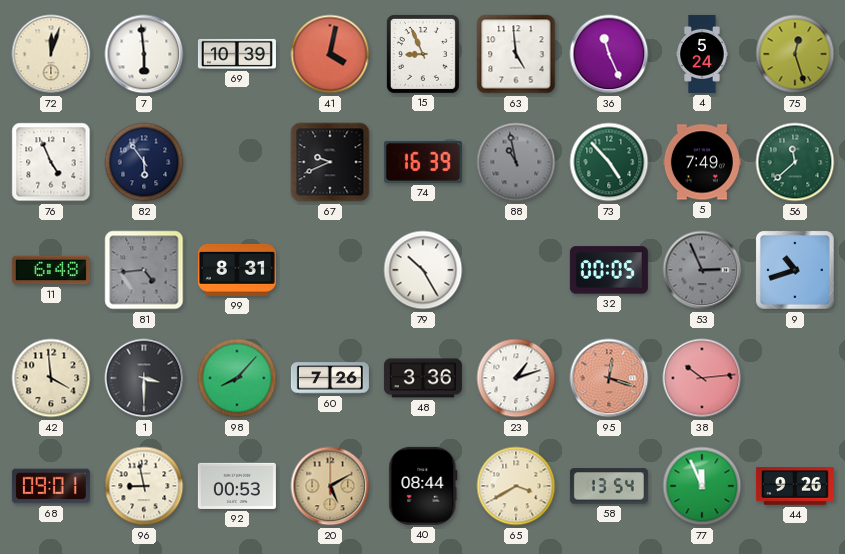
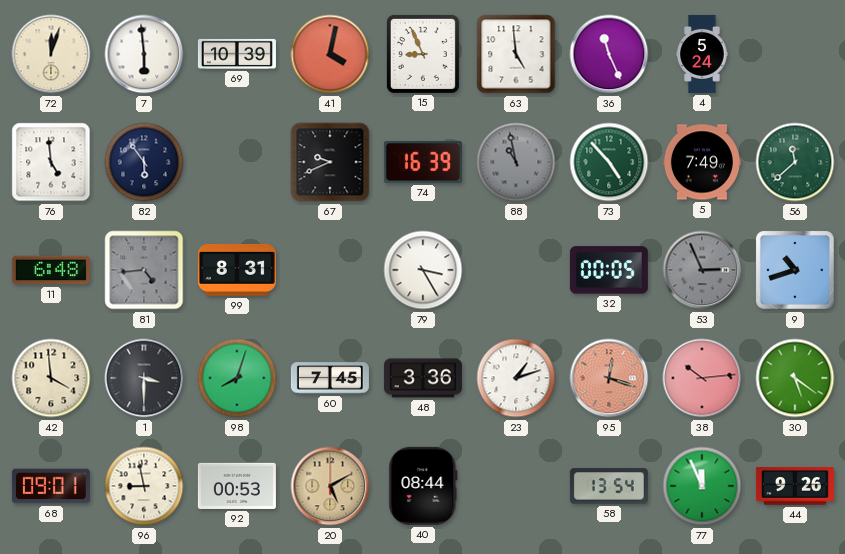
75: 12:27 -> none (795, 54)
76: 4:56 -> 4:59 (51, 162)
79: 10:25 -> 3:25 (423, 270)
98: 8:07 -> 8:03 (237, 378)
60: 7:26 -> 7:45 (330, 378)
30: none -> 5:21 (795, 378)
65: 3:40 -> none (516, 486)
